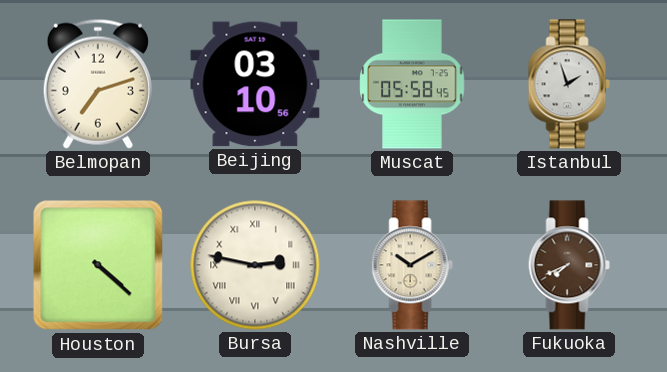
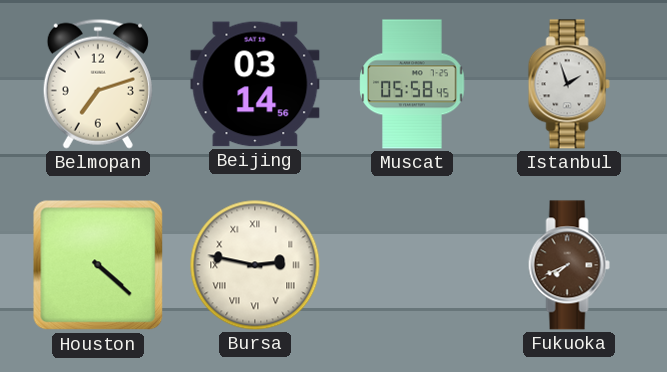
Beijing: 03:10 -> 03:14 (255, 84)
Nashville: 10:10 -> none (412, 265)
